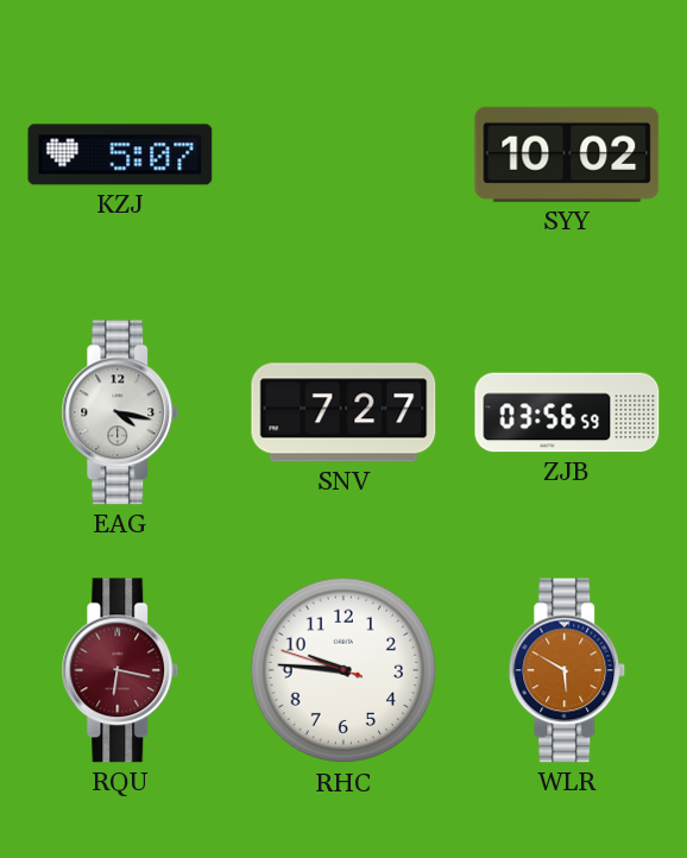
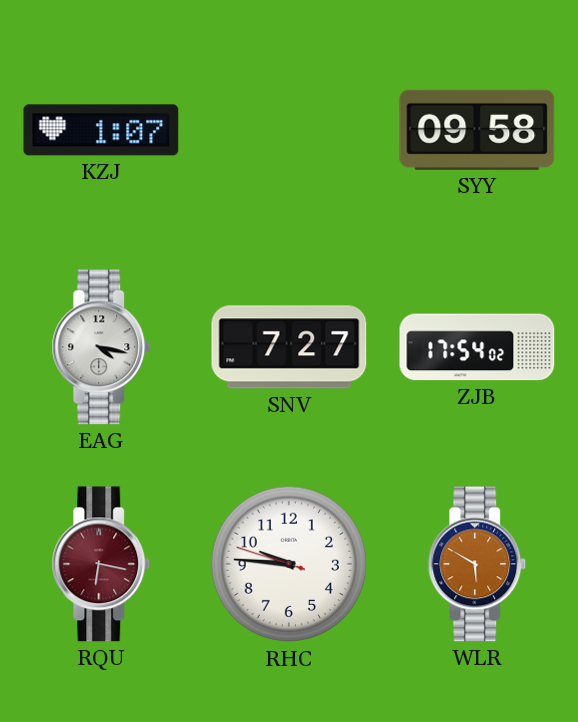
KZJ: 5:07 -> 1:07 (101, 130)
SYY: 10:02 -> 09:58 (477, 130)
ZJB: 03:56 -> 17:54 (477, 347)
